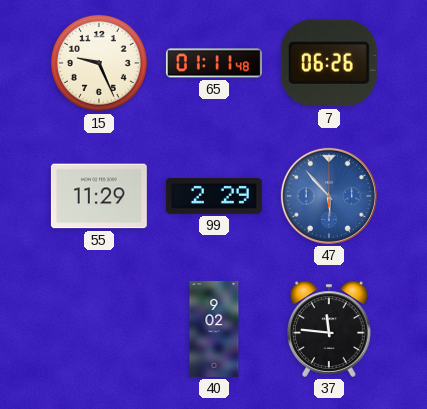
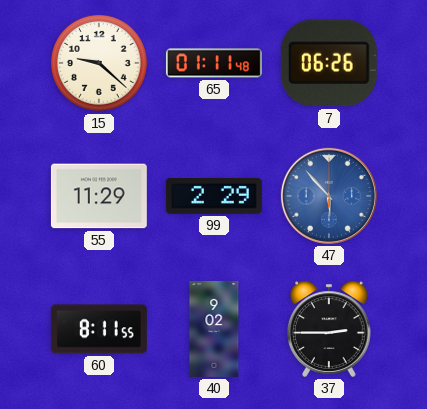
15: 9:26 -> 9:22 (99, 63)
60: none -> 8:11 (99, 329)
37: 11:46 -> 2:45 (329, 329)
